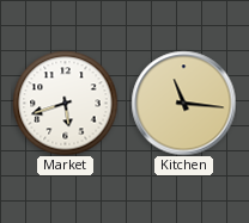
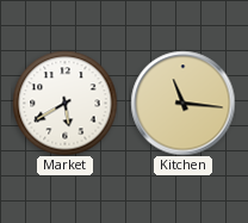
Market: 5:42 -> 5:40 (64, 103)
